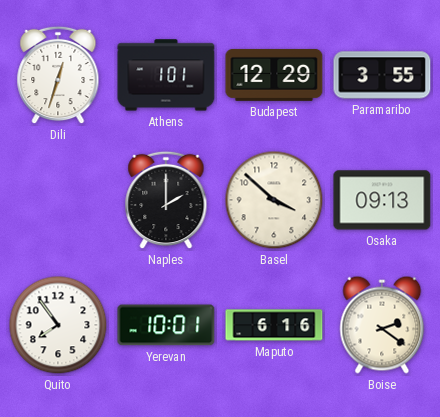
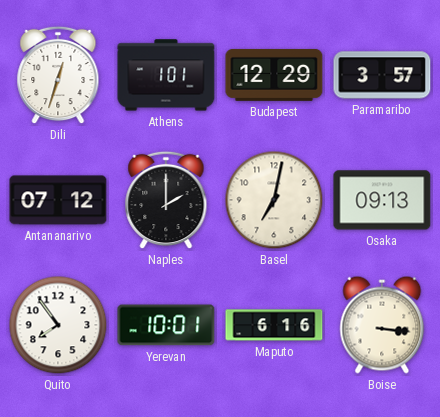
Paramaribo: 3:55 -> 3:57 (382, 75)
Antananarivo: none -> 07:12 (58, 200)
Basel: 3:52 -> 7:02 (274, 200)
Boise: 2:21 -> 3:16 (382, 325)
